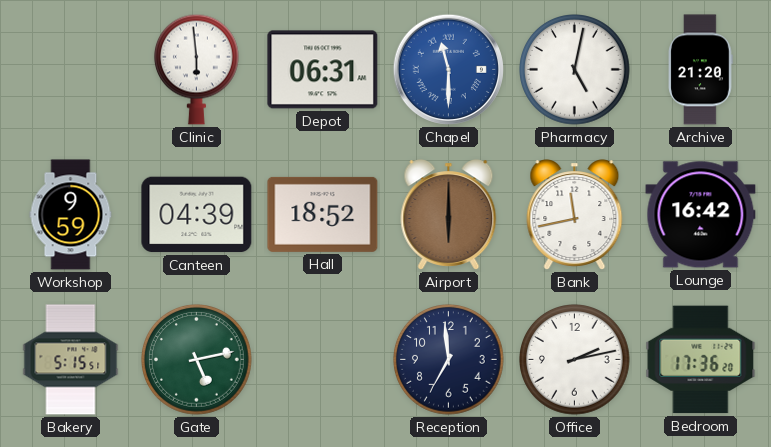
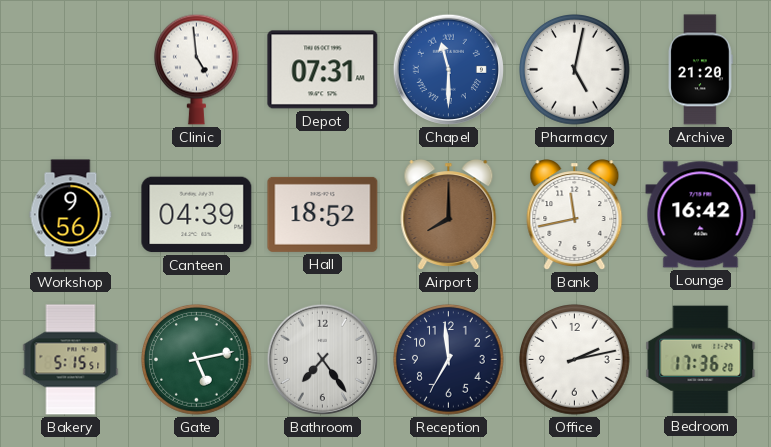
Clinic: 5:59 -> 4:59 (196, 69)
Depot: 06:31 -> 07:31 (323, 70)
Workshop: 9:59 -> 9:56 (71, 215)
Airport: 6:00 -> 8:00 (449, 215)
Bathroom: none -> 7:24 (322, 359)
